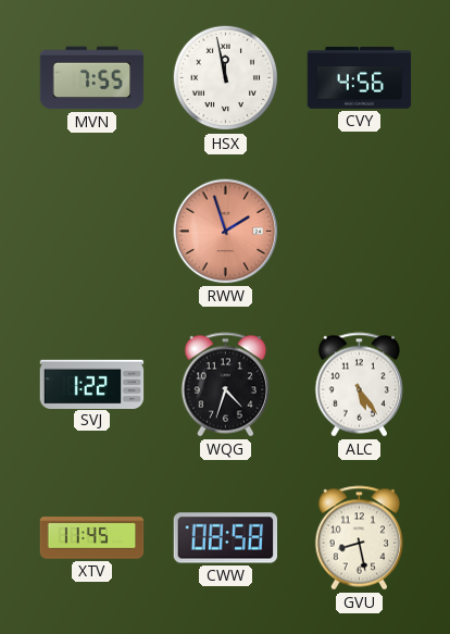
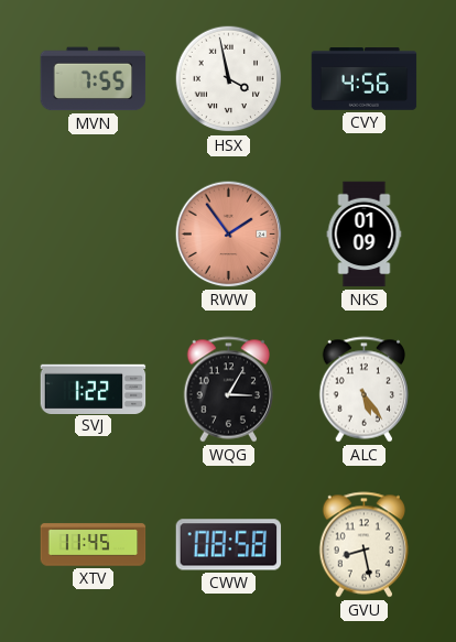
HSX: 11:58 -> 3:58 (229, 79)
RWW: 1:57 -> 1:54 (229, 235)
NKS: none -> 01:09 (365, 235)
WQG: 4:33 -> 3:05 (229, 390)
